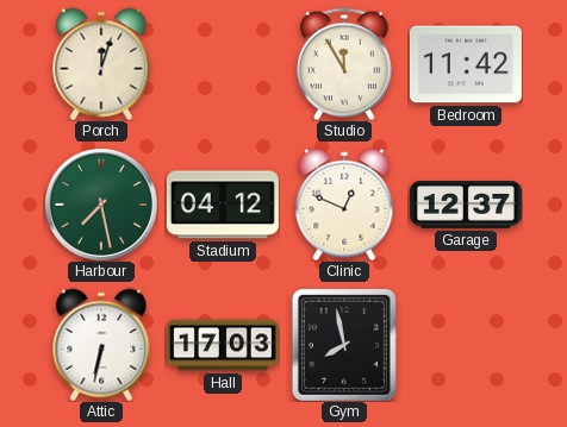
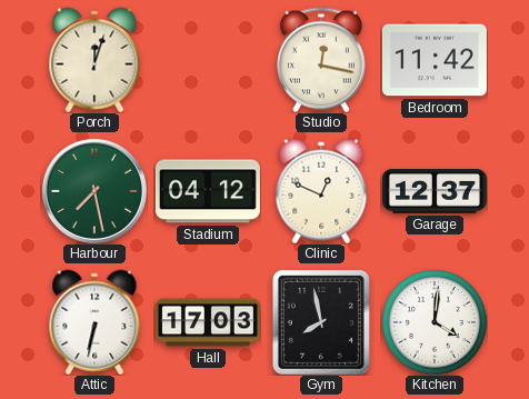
Studio: 11:55 -> 12:17 (322, 60)
Kitchen: none -> 4:01 (435, 322)
